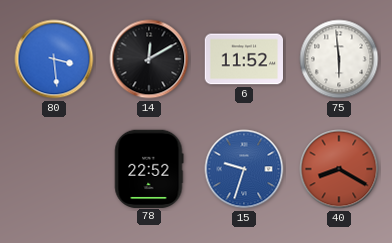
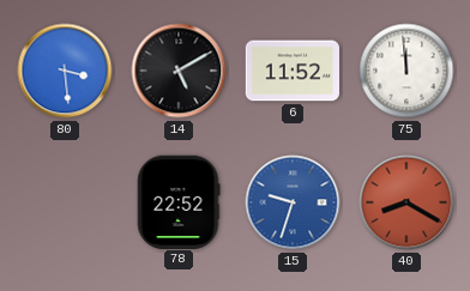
14: 12:10 -> 5:10 (179, 71)
75: 5:59 -> 11:59 (406, 71)
